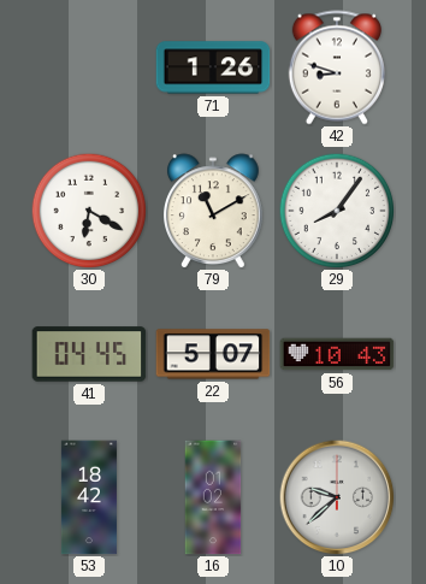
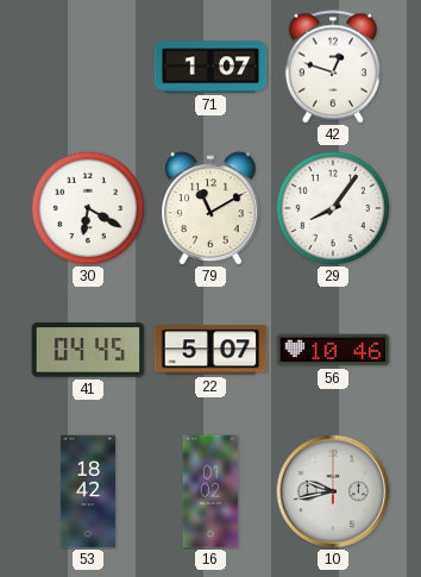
71: 1:26 -> 1:07 (211, 67)
42: 8:48 -> 12:48 (333, 67)
56: 10:43 -> 10:46 (333, 350)
10: 9:38 -> 9:43 (333, 491)
